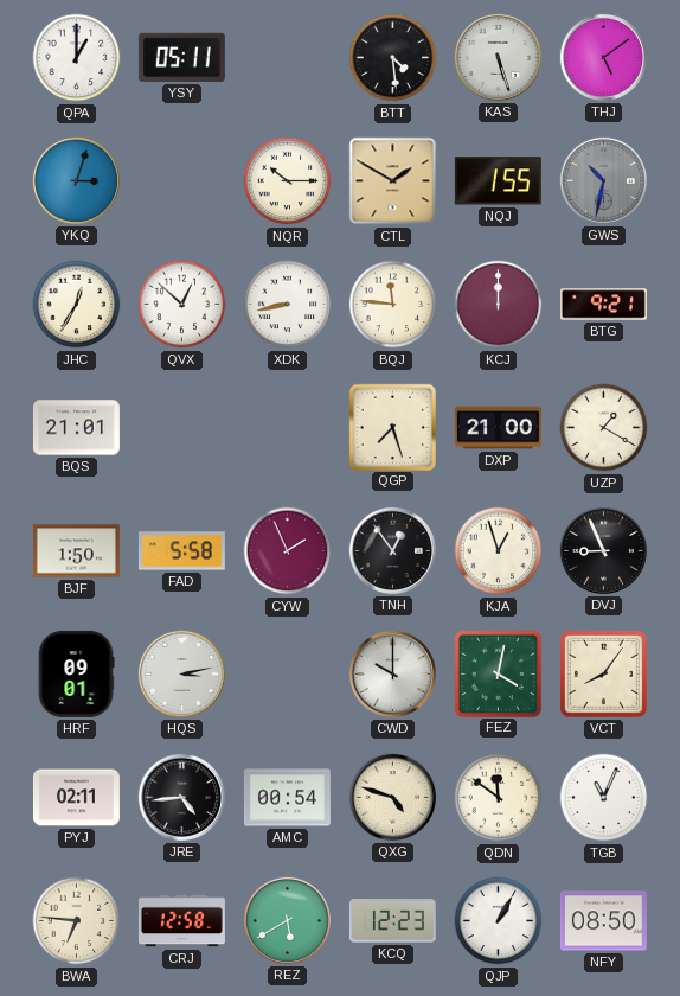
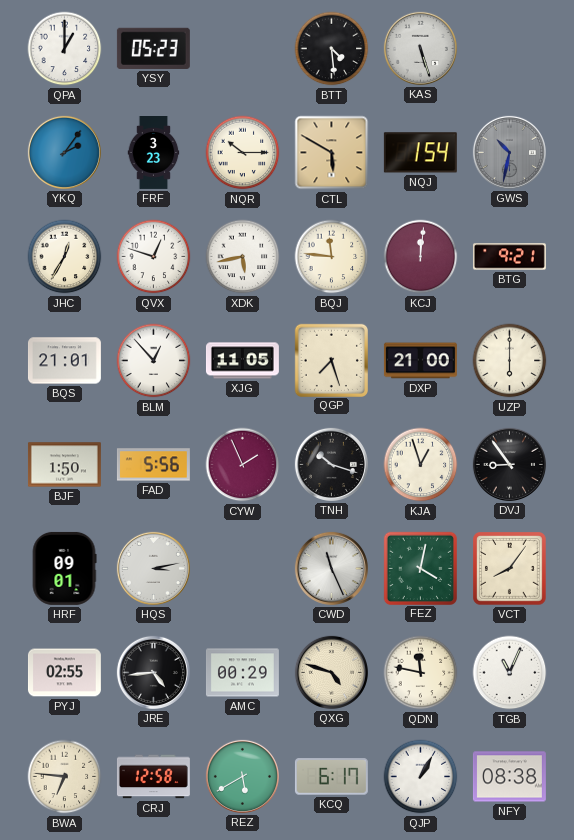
YSY: 05:11 -> 05:23 (153, 48)
THJ: 5:09 -> none (603, 57)
YKQ: 3:03 -> 2:06 (64, 152)
FRF: none -> 3:23 (154, 153)
CTL: 1:50 -> 5:50 (332, 153)
NQJ: 1:55 -> 1:54 (420, 153)
QVX: 12:52 -> 12:48 (154, 257)
XDK: 8:43 -> 5:43 (243, 257)
KCJ: 12:00 -> 12:01 (421, 257)
BLM: none -> 12:53 (154, 361)
XJG: none -> 11:05 (242, 361)
UZP: 1:20 -> 6:00 (510, 361)
FAD: 5:58 -> 5:56 (153, 465)
TNH: 12:54 -> 10:18 (331, 464)
DVJ: 8:56 -> 8:54 (509, 464)
CWD: 10:00 -> 11:26 (331, 568)
PYJ: 02:11 -> 02:55 (64, 673)
AMC: 00:54 -> 00:29 (242, 673)
QDN: 11:51 -> 11:47 (421, 673)
KCQ: 12:23 -> 6:17 (331, 777)
NFY: 08:50 -> 08:38 (509, 777)
